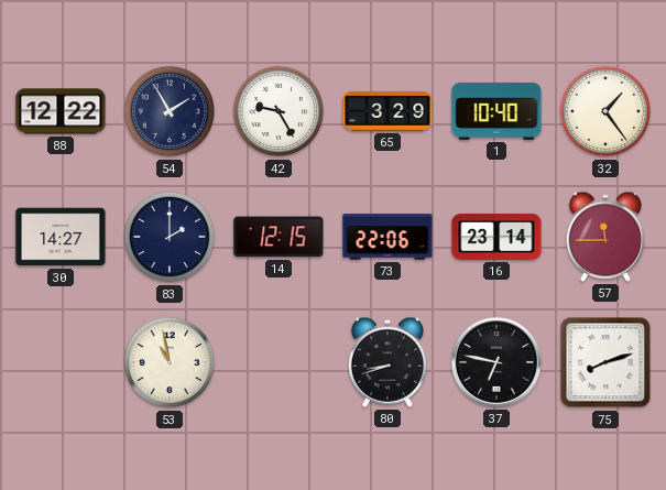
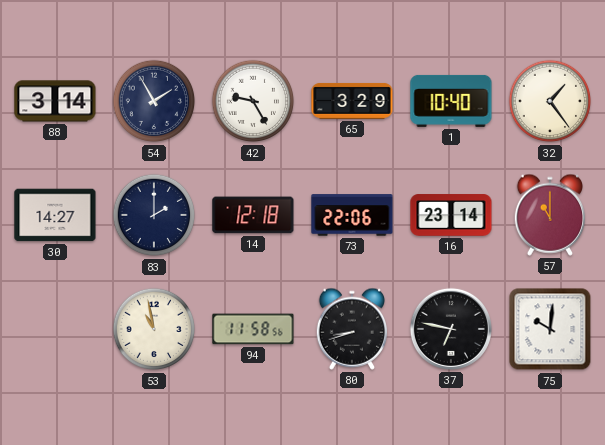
88: 12:22 -> 3:14 (55, 101)
14: 12:15 -> 12:18 (253, 215)
57: 11:45 -> 11:00 (549, 215)
94: none -> 11:58 (253, 329)
75: 8:12 -> 10:01 (550, 329)
